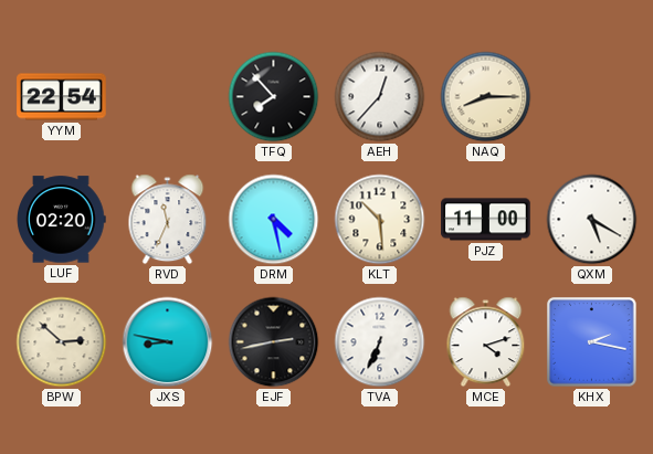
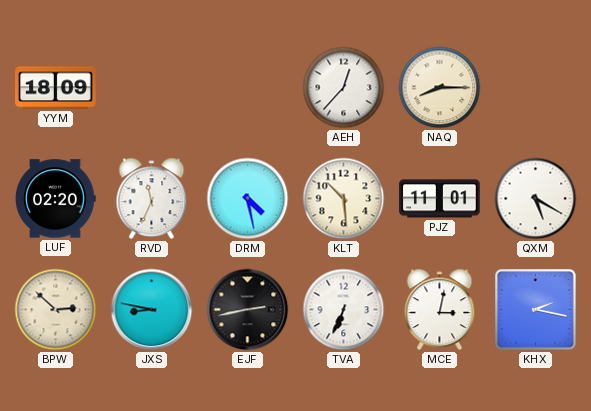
YYM: 22:54 -> 18:09 (56, 88)
TFQ: 7:53 -> none (274, 97)
PJZ: 11:00 -> 11:01 (440, 199)
MCE: 4:12 -> 3:02 (440, 310)
